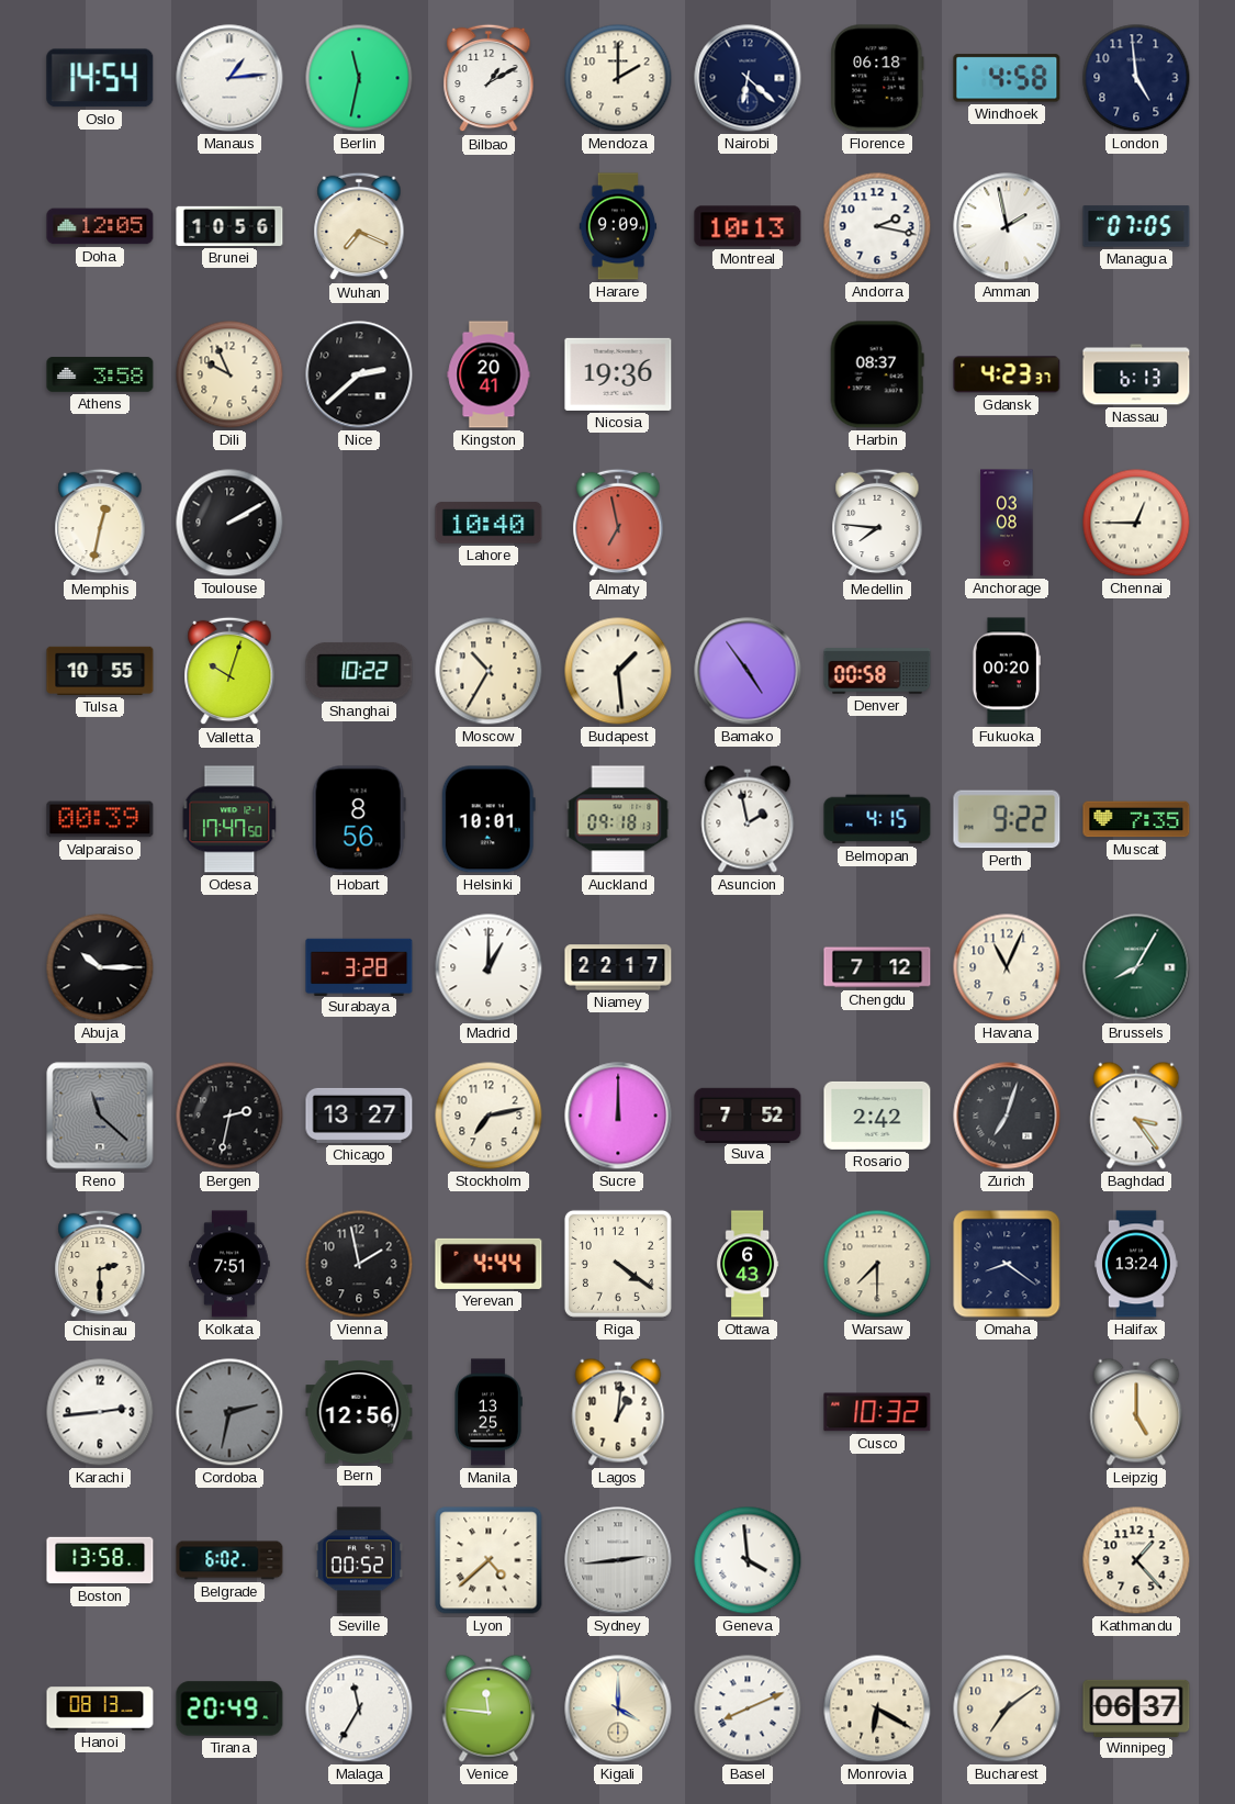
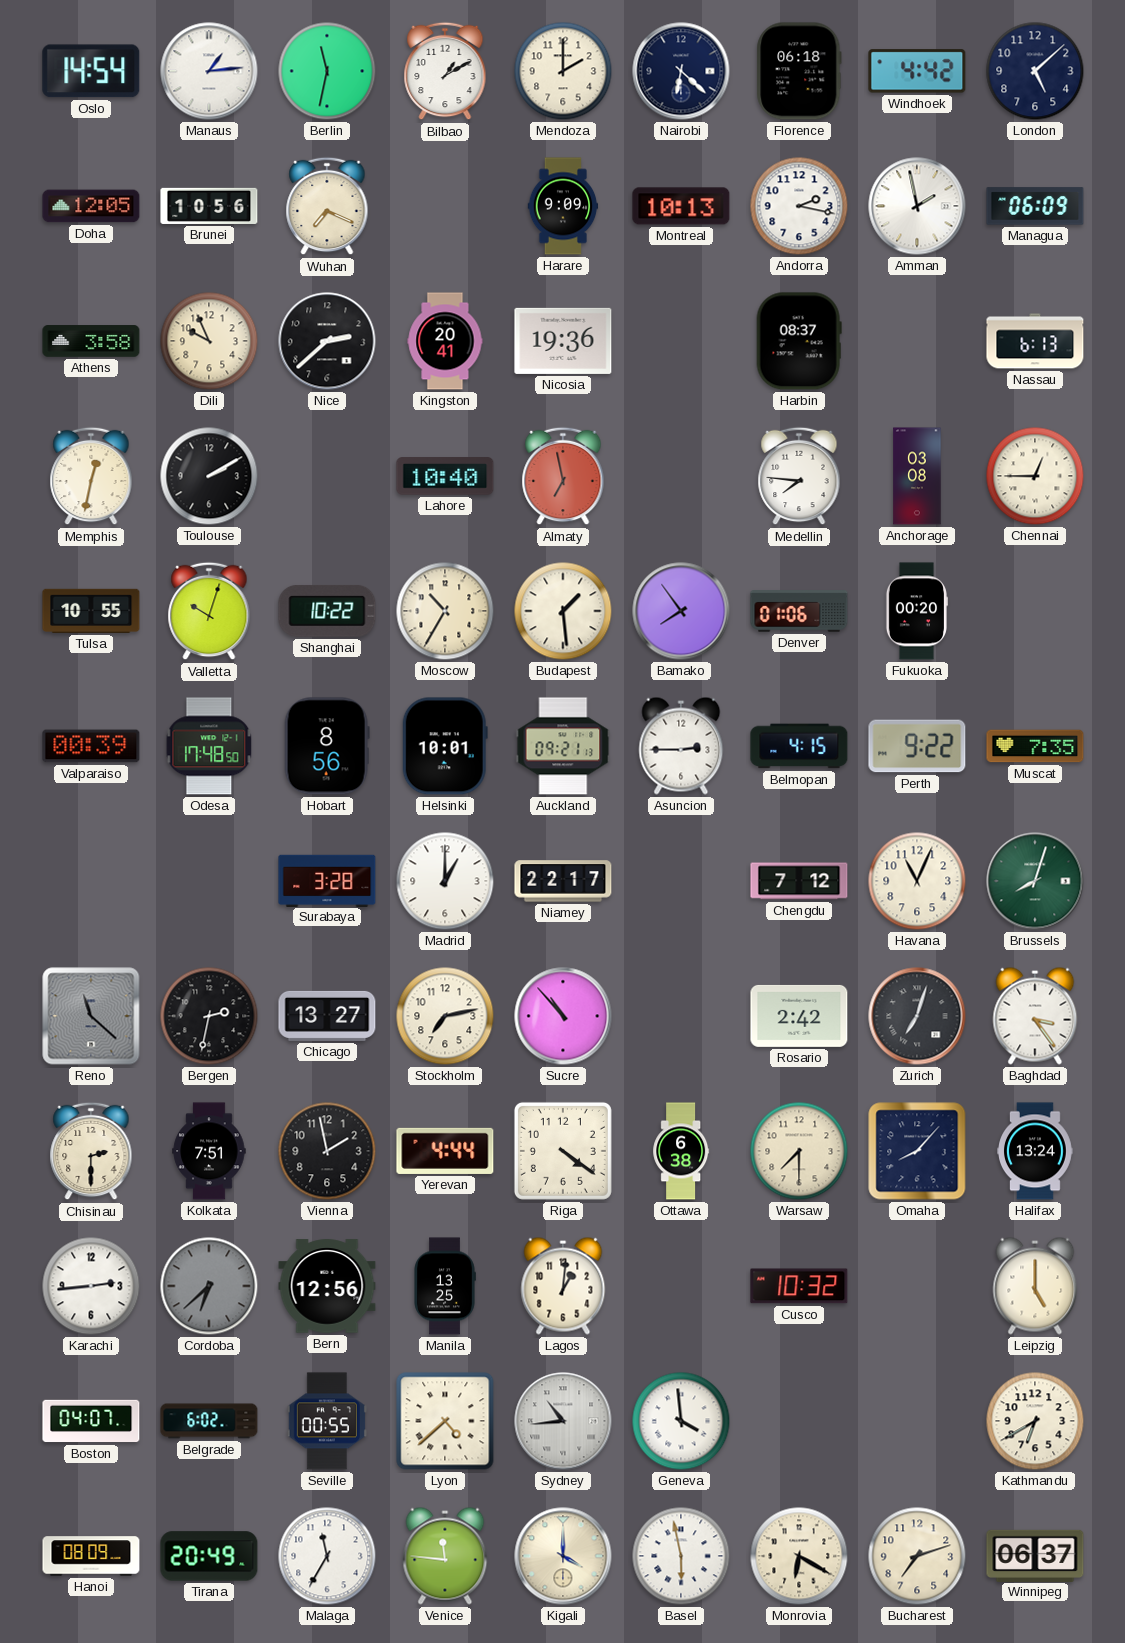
Windhoek: 4:58 -> 4:42 (917, 71)
London: 4:59 -> 5:08 (1035, 71)
Managua: 07:05 -> 06:09 (1035, 206)
Gdansk: 4:23 -> none (1007, 374)
Bamako: 4:54 -> 7:54 (681, 611)
Denver: 00:58 -> 01:06 (799, 611)
Odesa: 17:47 -> 17:48 (209, 746)
Auckland: 09:18 -> 09:21 (563, 746)
Asuncion: 1:58 -> 2:45 (681, 746)
Abuja: 10:15 -> none (100, 967)
Brussels: 8:05 -> 8:03 (1035, 881)
Sucre: 12:00 -> 10:53 (563, 1016)
Suva: 7:52 -> none (748, 1114)
Ottawa: 6:43 -> 6:38 (681, 1151)
Omaha: 8:21 -> 8:07 (917, 1151)
Cordoba: 2:32 -> 6:38 (209, 1286)
Boston: 13:58 -> 04:07 (91, 1421)
Seville: 00:52 -> 00:55 (327, 1421)
Sydney: 2:44 -> 10:44 (563, 1421)
Kathmandu: 1:23 -> 6:40 (1035, 1421)
Hanoi: 08:13 -> 08:09 (91, 1556)
Basel: 8:11 -> 5:58 (681, 1556)
Bucharest: 7:09 -> 7:12 (917, 1556)
